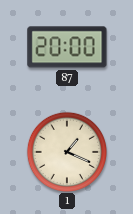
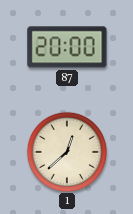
1: 1:19 -> 12:38 (66, 151)
